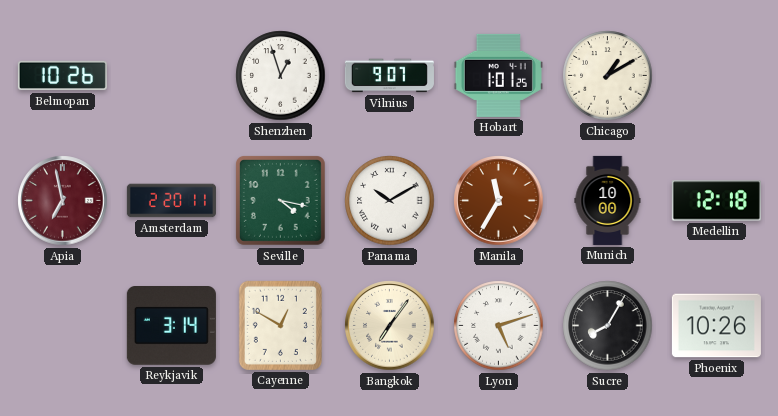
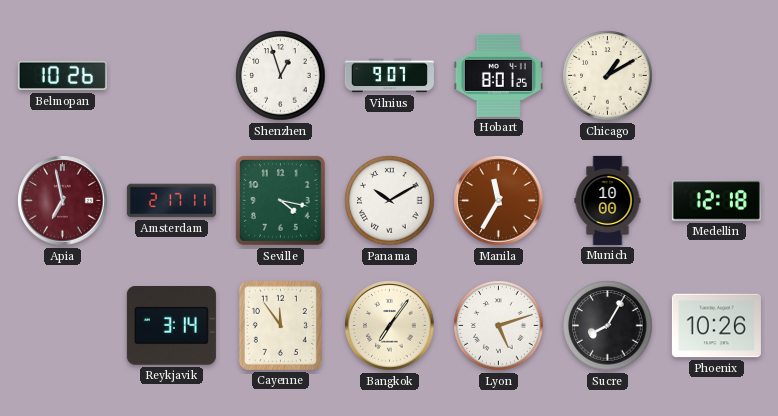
Hobart: 1:01 -> 8:01 (498, 75)
Amsterdam: 2:20 -> 2:17 (171, 201)
Cayenne: 12:50 -> 11:54 (280, 325)
